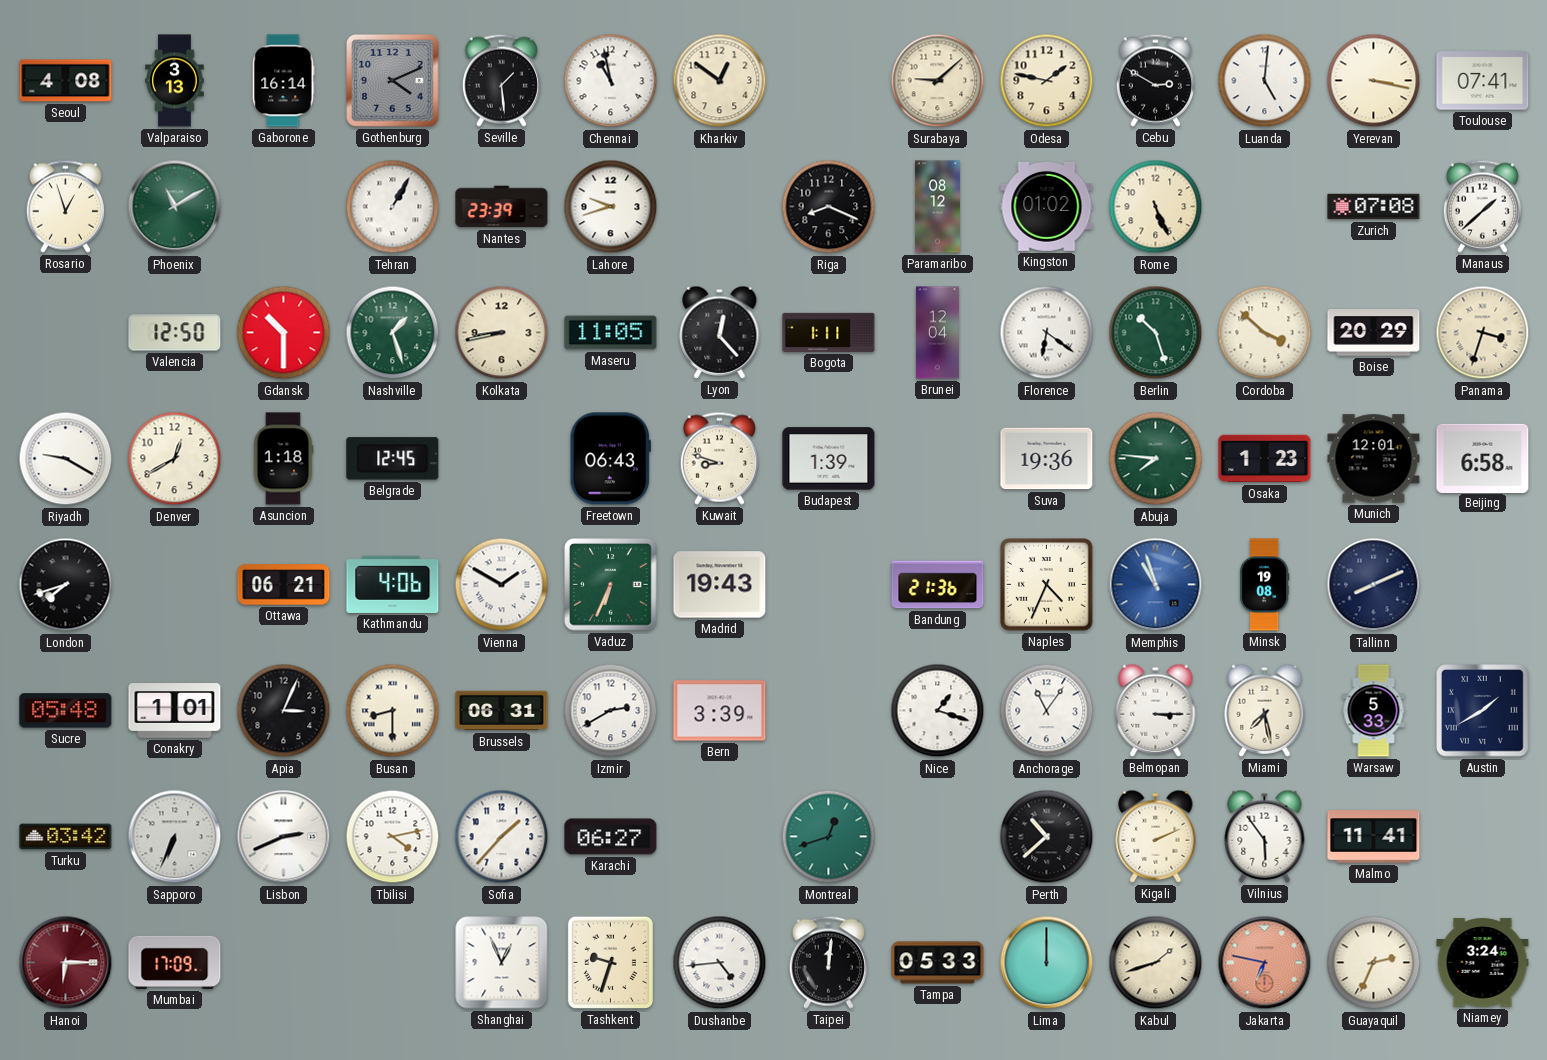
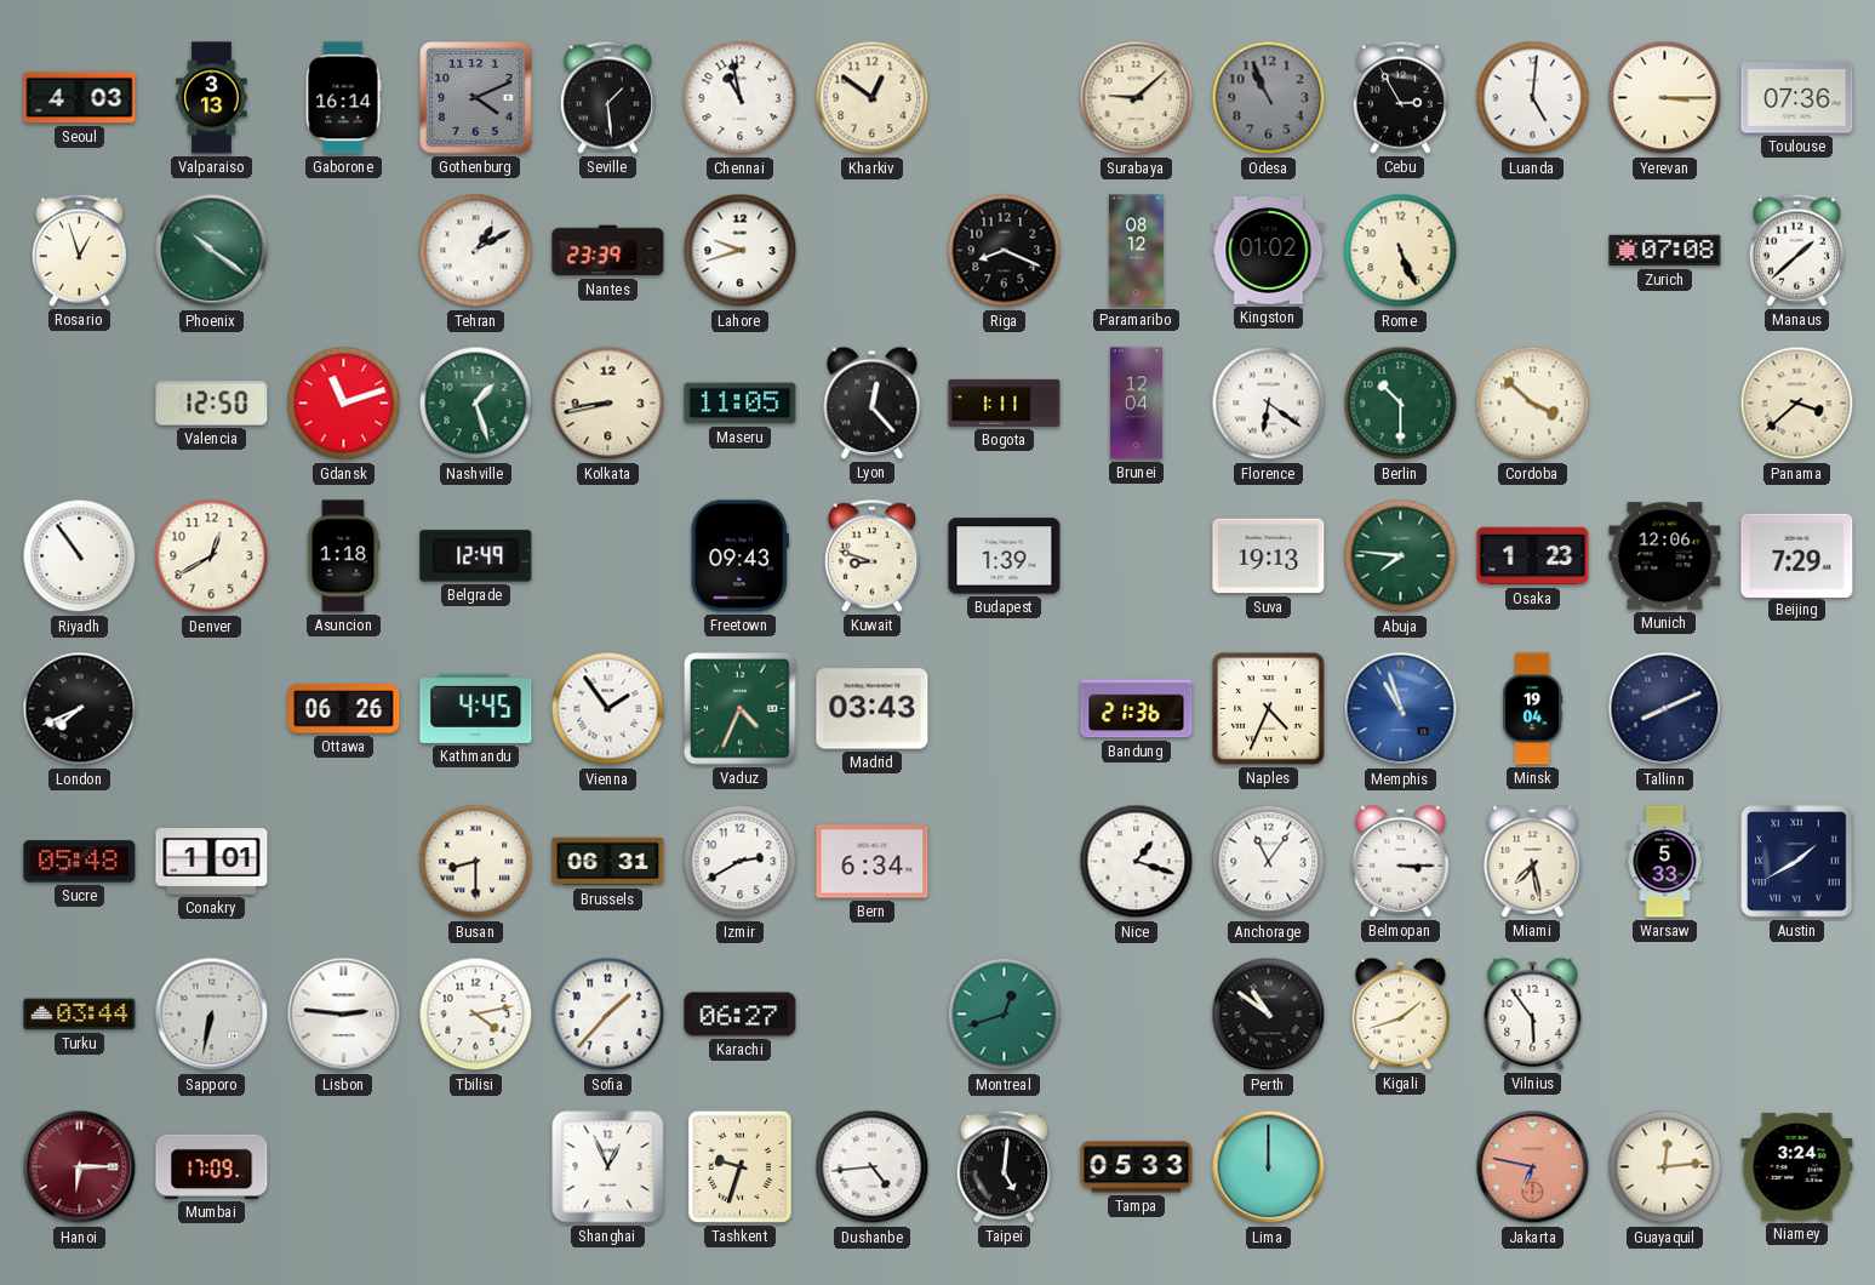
Seoul: 4:08 -> 4:03 (80, 98)
Odesa: 1:47 -> 10:56 (1269, 98)
Odesa dial: cream -> grey (1269, 98)
Cebu: 2:50 -> 2:55 (1400, 97)
Yerevan: 3:17 -> 3:15 (1665, 98)
Toulouse: 07:41 -> 07:36 (1797, 98)
Phoenix: 11:10 -> 10:21 (212, 251)
Tehran: 1:05 -> 1:10 (476, 251)
Gdansk: 10:30 -> 11:12 (344, 404)
Berlin: 10:27 -> 10:30 (1401, 404)
Boise: 20:29 -> none (1374, 333)
Panama: 3:33 -> 3:38 (1797, 404)
Riyadh: 9:20 -> 10:54 (80, 556)
Belgrade: 12:45 -> 12:49 (476, 556)
Freetown: 06:43 -> 09:43 (739, 556)
Suva: 19:36 -> 19:13 (1269, 556)
Munich: 12:01 -> 12:06 (1665, 556)
Beijing: 6:58 -> 7:29 (1797, 555)
London: 7:42 -> 7:41 (80, 709)
Ottawa: 06:21 -> 06:26 (344, 709)
Kathmandu: 4:06 -> 4:45 (476, 708)
Vienna: 1:50 -> 1:54 (608, 709)
Vaduz: 6:34 -> 4:34 (741, 709)
Madrid: 19:43 -> 03:43 (873, 709)
Minsk: 19:08 -> 19:04 (1532, 709)
Apia: 3:04 -> none (284, 711)
Bern: 3:39 -> 6:34 (873, 862)
Turku: 03:42 -> 03:44 (80, 1015)
Sapporo: 6:34 -> 6:32 (212, 1015)
Lisbon: 2:41 -> 2:46 (344, 1015)
Perth: 10:38 -> 10:51 (1269, 1015)
Kigali: 2:11 -> 1:42 (1401, 1013)
Malmo: 11:41 -> none (1374, 837)
Taipei: 12:01 -> 5:01 (1004, 1166)
Kabul: 1:42 -> none (1156, 963)
Guayaquil: 2:34 -> 12:14 (1665, 1167)
